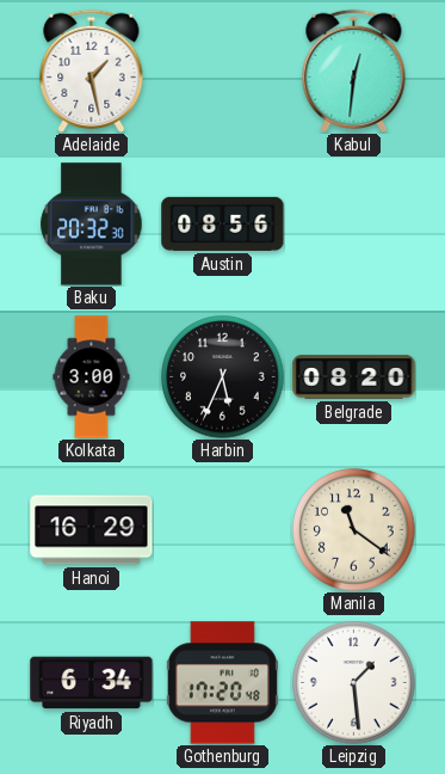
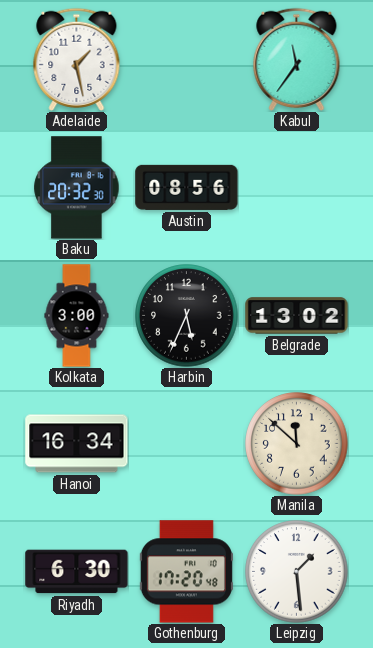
Kabul: 12:31 -> 11:36 (297, 59)
Belgrade: 08:20 -> 13:02 (297, 316)
Hanoi: 16:29 -> 16:34 (77, 444)
Manila: 11:21 -> 11:52 (297, 444)
Riyadh: 6:34 -> 6:30 (77, 572)
